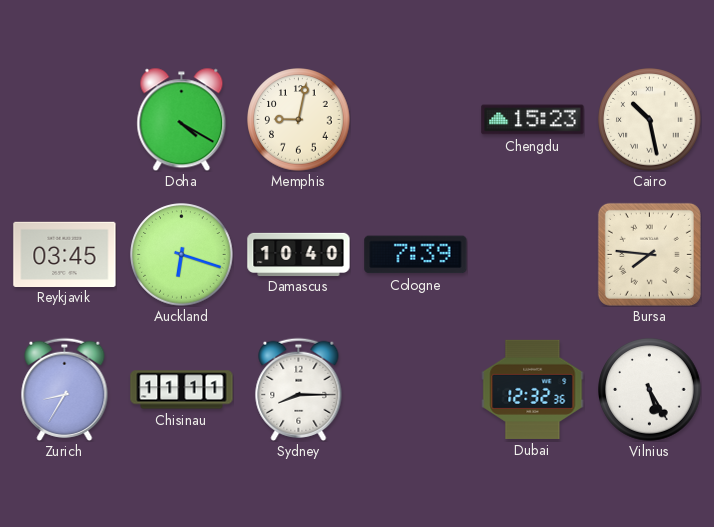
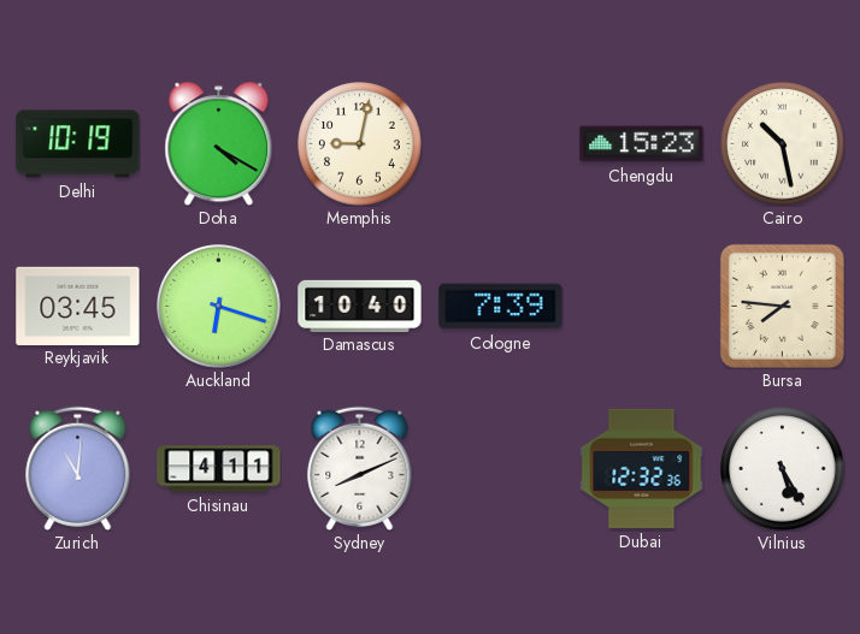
Delhi: none -> 10:19 (78, 144)
Zurich: 8:35 -> 11:01 (78, 468)
Chisinau: 11:11 -> 4:11 (219, 469)
Sydney: 8:15 -> 8:11 (360, 468)
